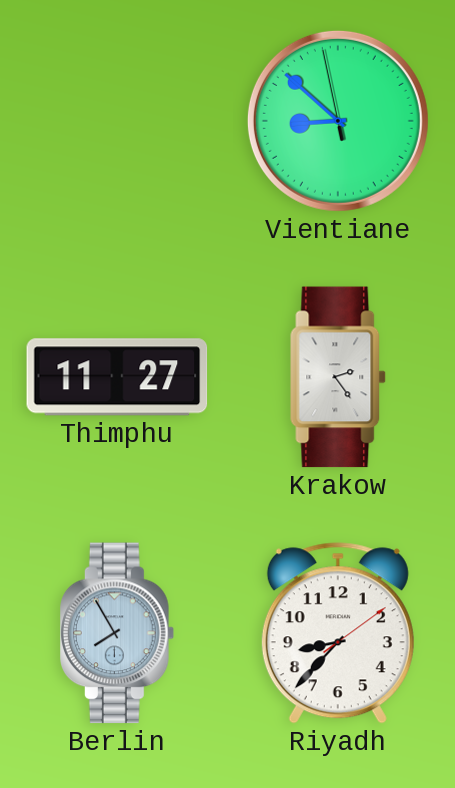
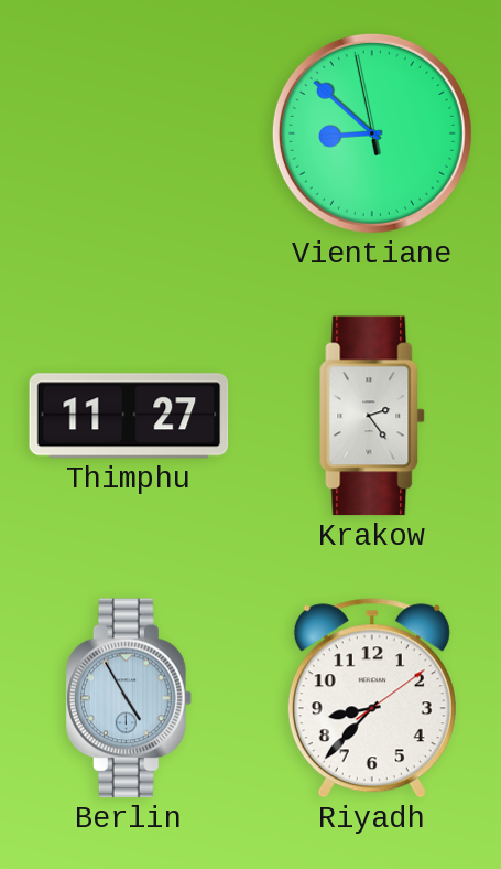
Berlin: 7:55 -> 4:55 (130, 698)
